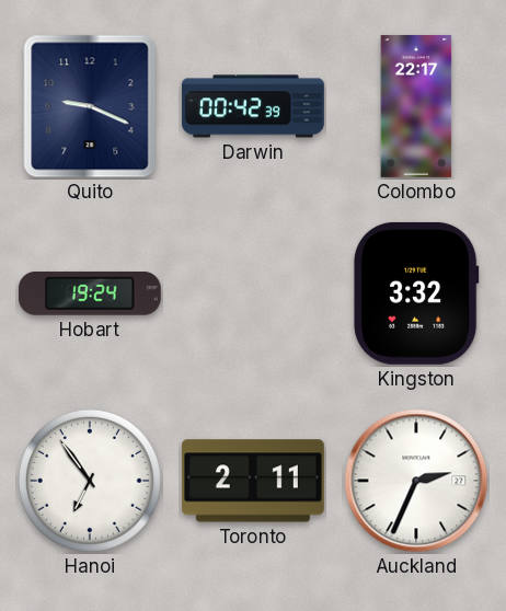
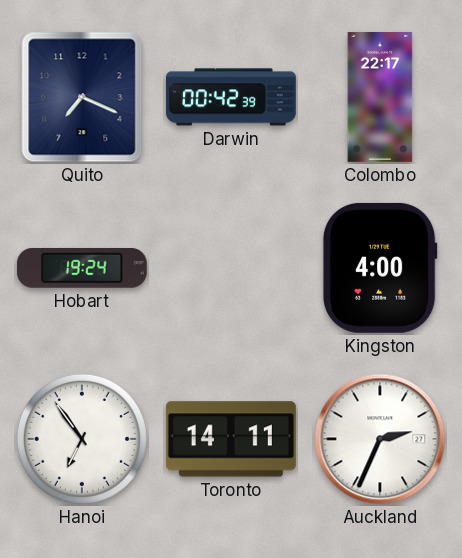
Quito: 9:19 -> 7:19 (82, 97)
Kingston: 3:32 -> 4:00 (380, 268)
Toronto: 2:11 -> 14:11 (231, 439)
